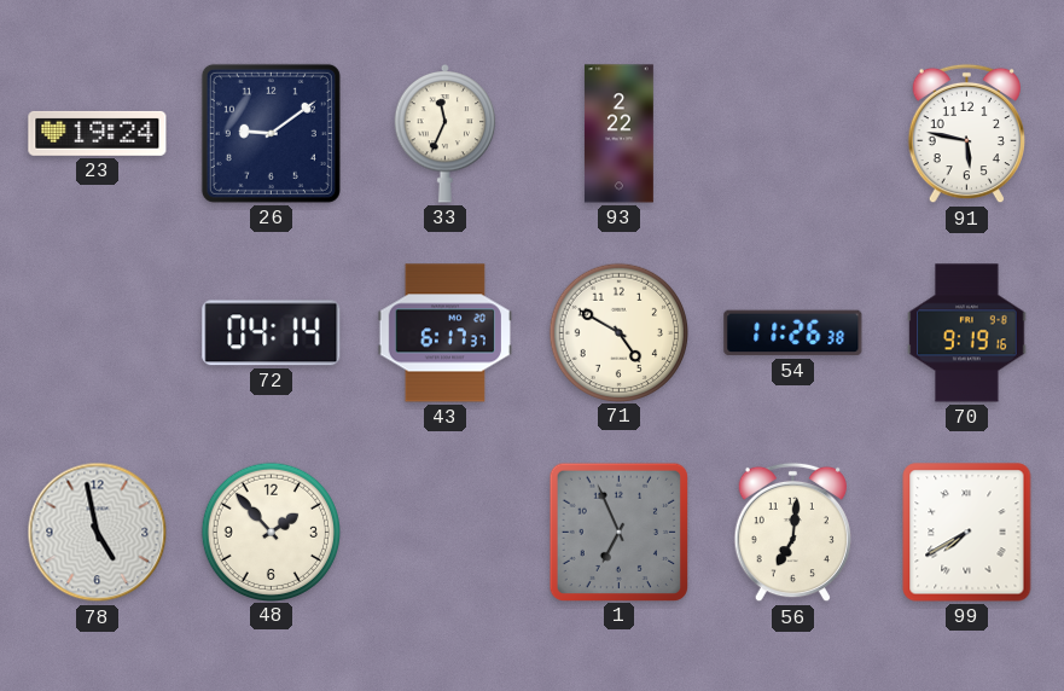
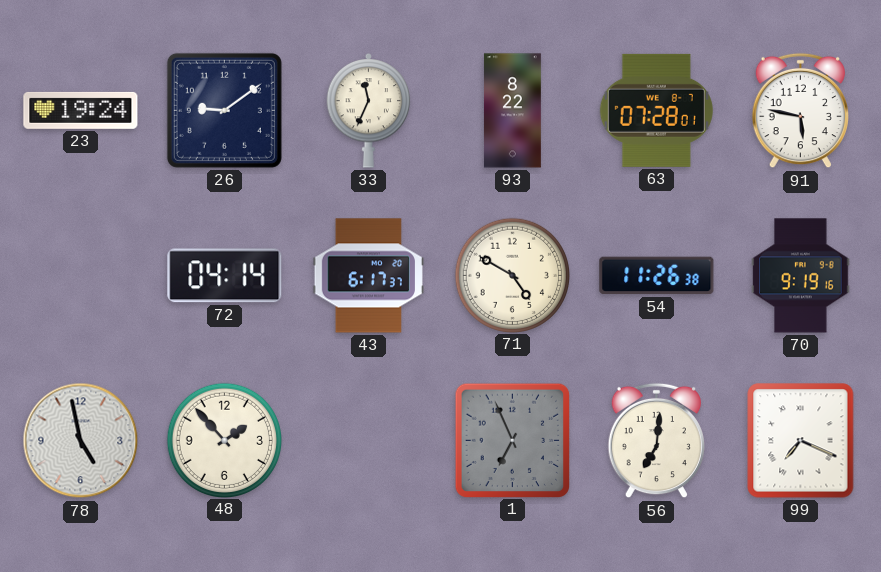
93: 2:22 -> 8:22 (512, 111)
63: none -> 07:28 (656, 110)
99: 7:40 -> 7:19 (801, 441)
